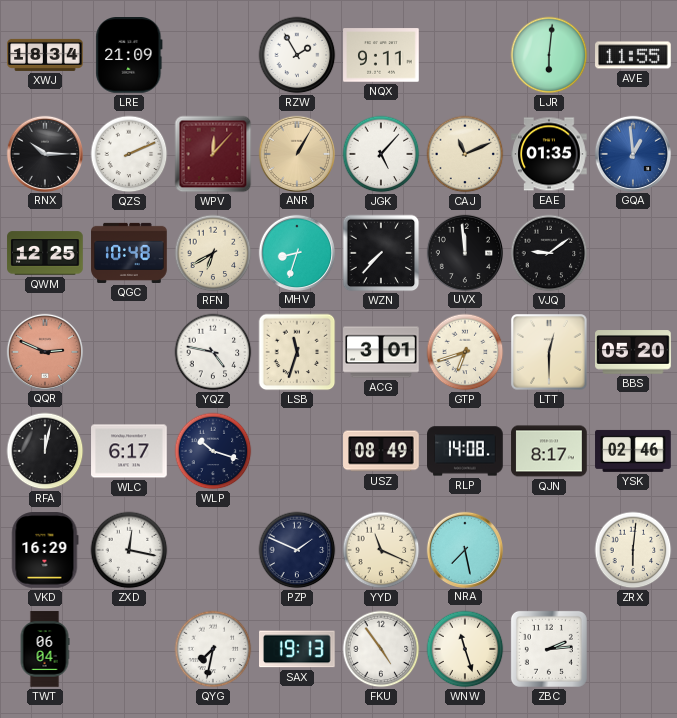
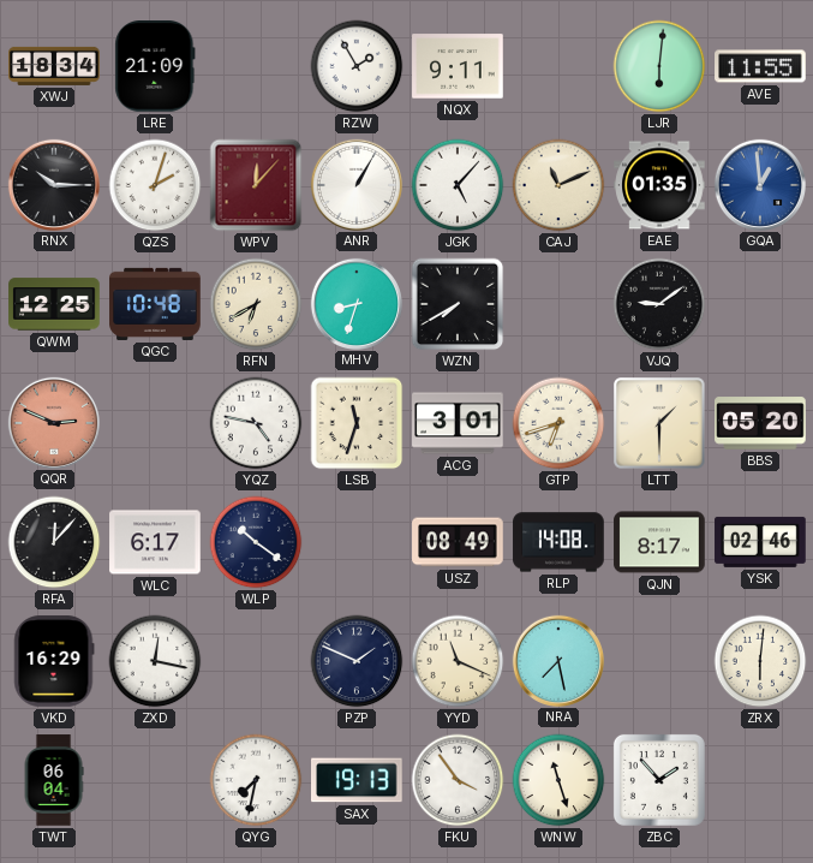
QZS: 2:11 -> 2:03 (155, 185)
ANR dial: champagne -> white (355, 184)
WZN: 7:37 -> 7:40 (458, 304)
UVX: 11:59 -> none (464, 252)
LTT: 12:30 -> 1:30 (660, 424)
RFA: 12:02 -> 12:07 (54, 542)
WLP: 10:18 -> 10:21 (256, 542)
FKU: 4:54 -> 3:54 (458, 780)
ZBC: 2:14 -> 1:53 (659, 780)
